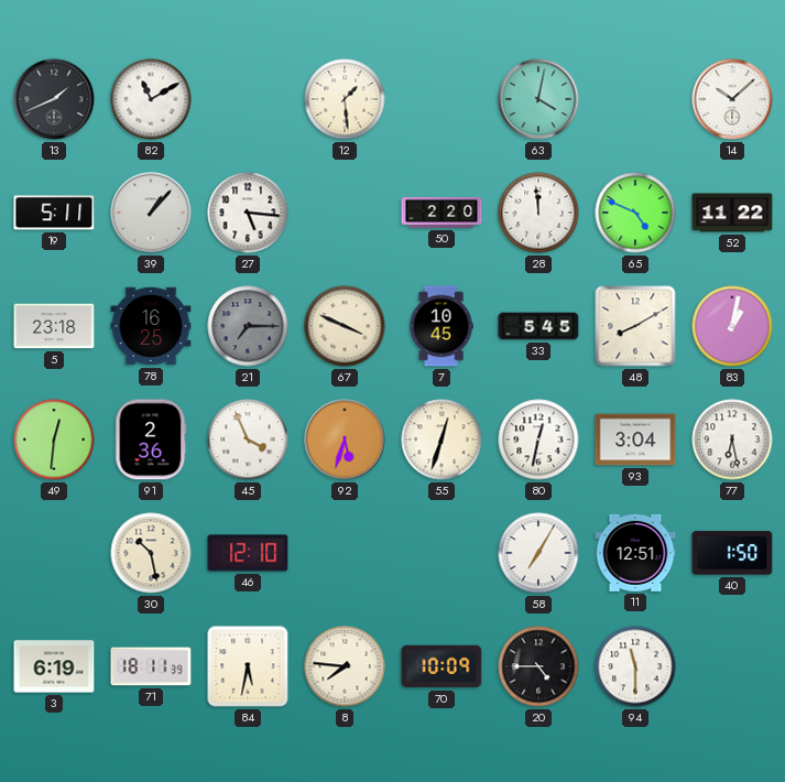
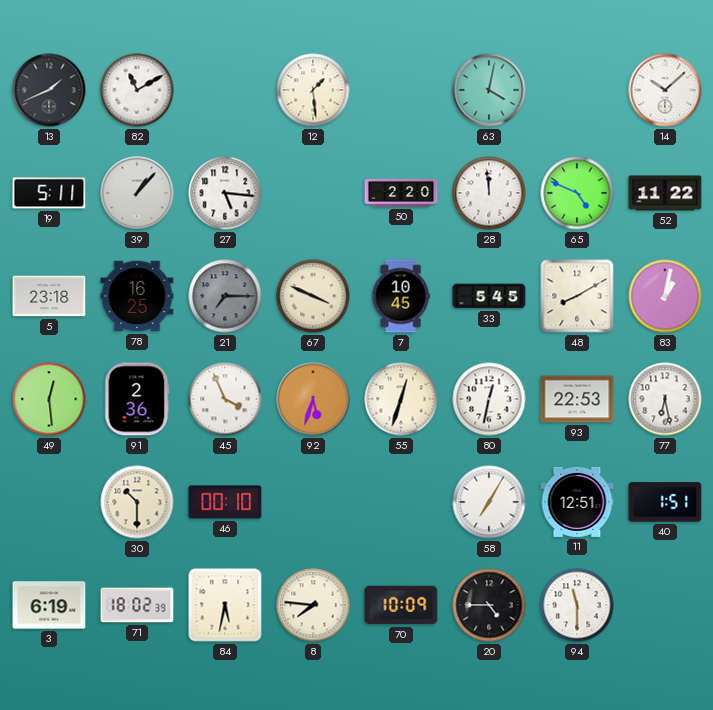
49: 12:31 -> 12:29 (49, 399)
93: 3:04 -> 22:53 (577, 399)
30: 10:28 -> 10:30 (137, 502)
46: 12:10 -> 00:10 (225, 502)
40: 1:50 -> 1:51 (665, 502)
71: 18:11 -> 18:02 (137, 605)
